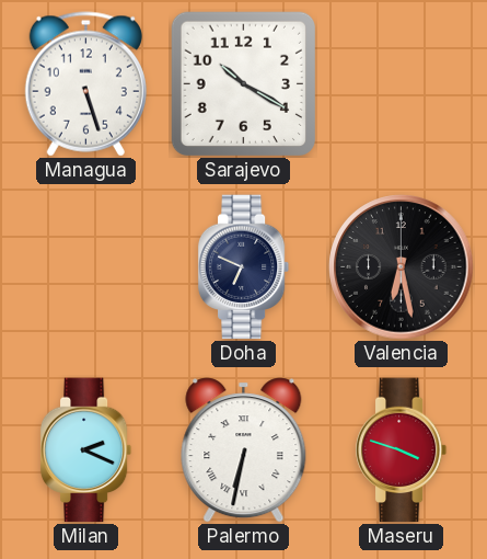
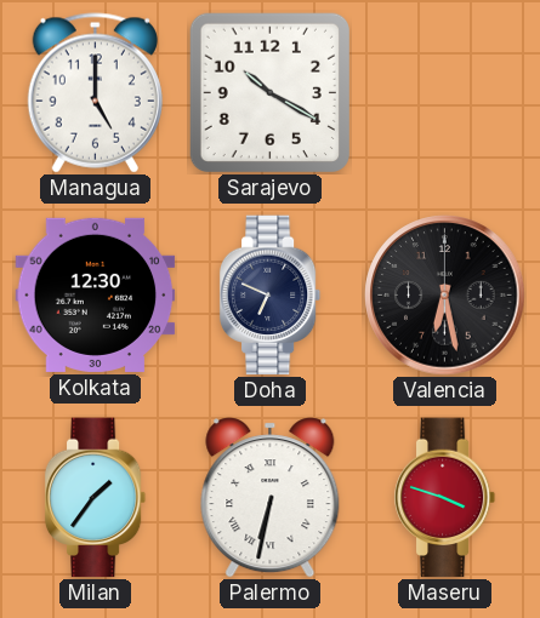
Managua: 5:27 -> 5:00 (95, 93)
Kolkata: none -> 12:30 (96, 294)
Milan: 2:19 -> 1:36 (96, 498)
